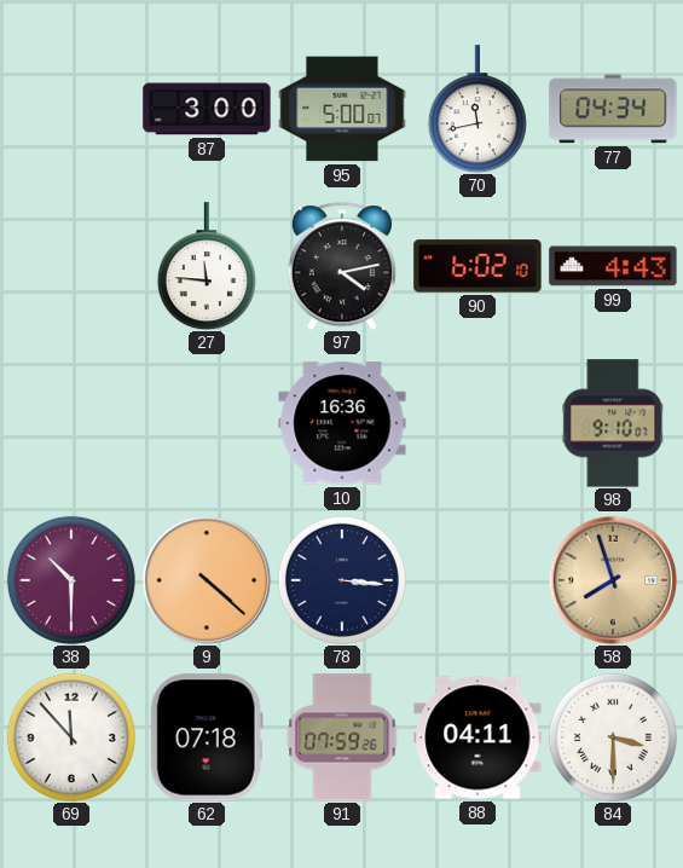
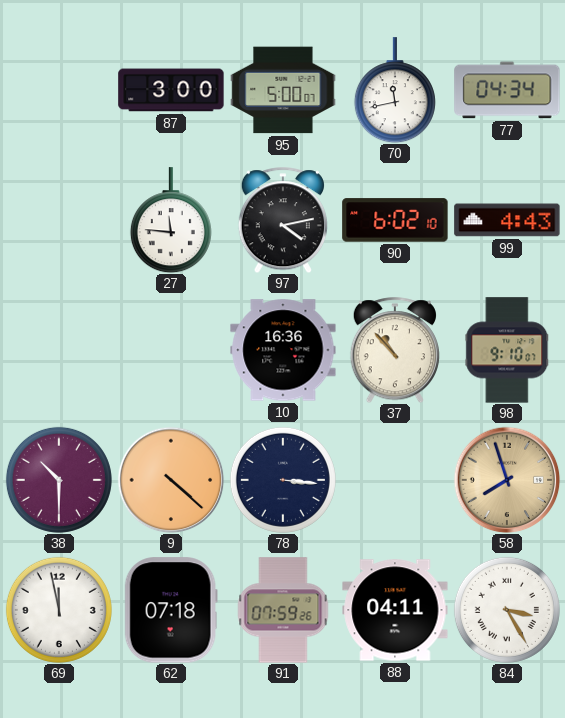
37: none -> 10:53 (395, 350)
69: 11:53 -> 11:58 (59, 610)
84: 3:30 -> 3:25 (507, 610)
